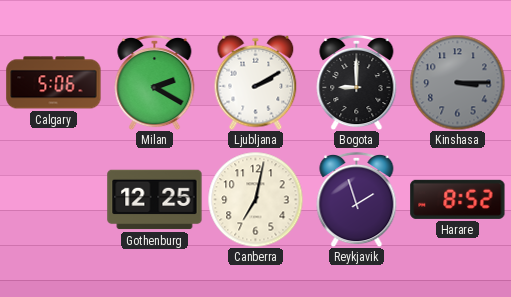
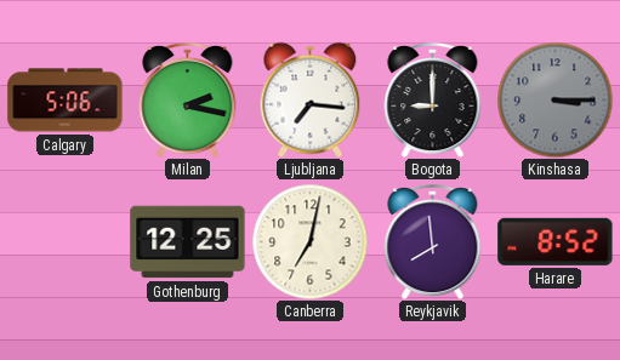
Milan: 2:20 -> 2:17 (188, 99)
Ljubljana: 2:10 -> 7:16 (311, 99)
Reykjavik: 1:57 -> 7:59 (433, 241)
